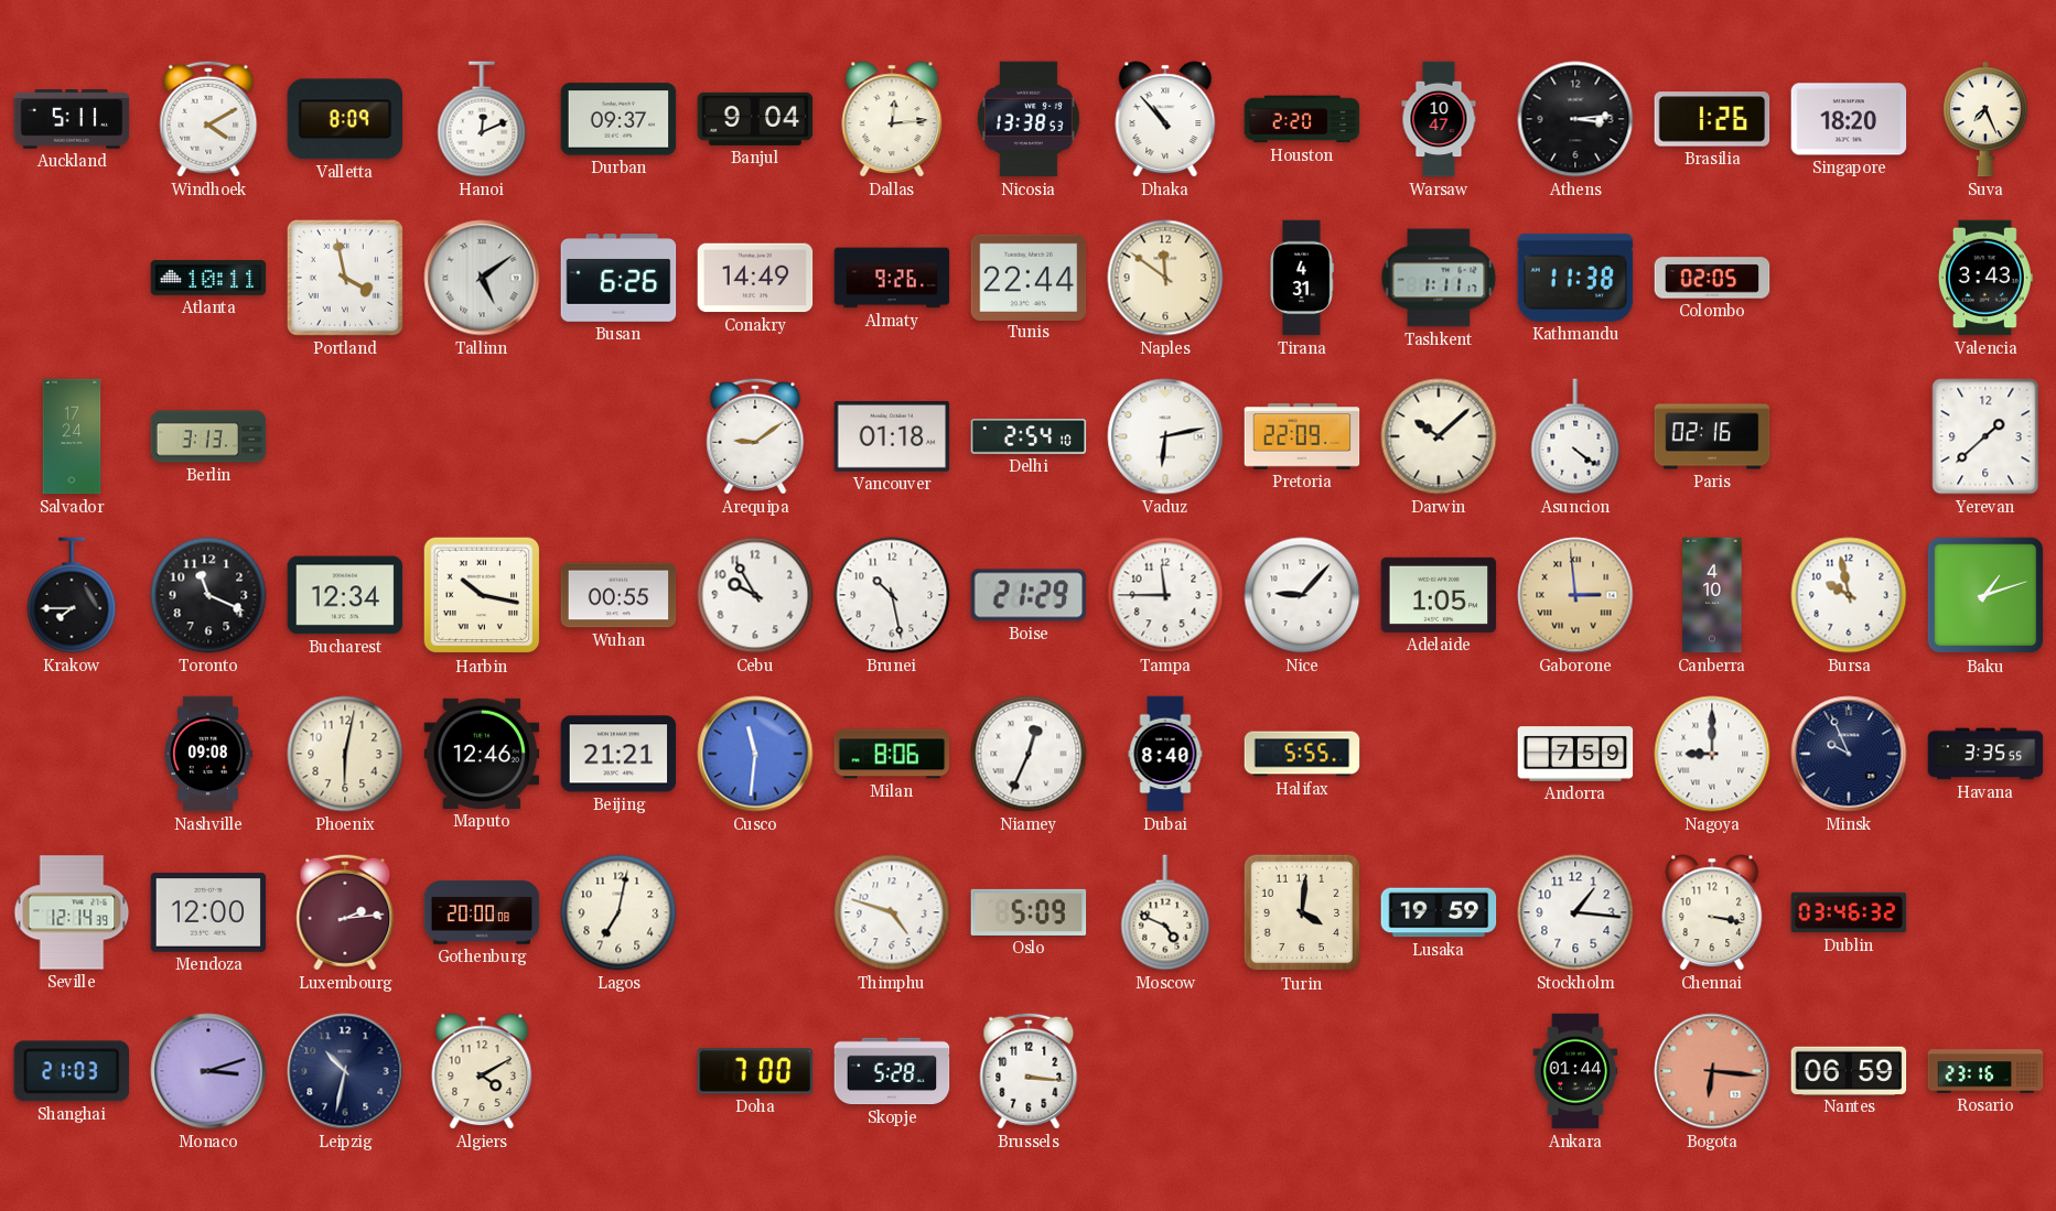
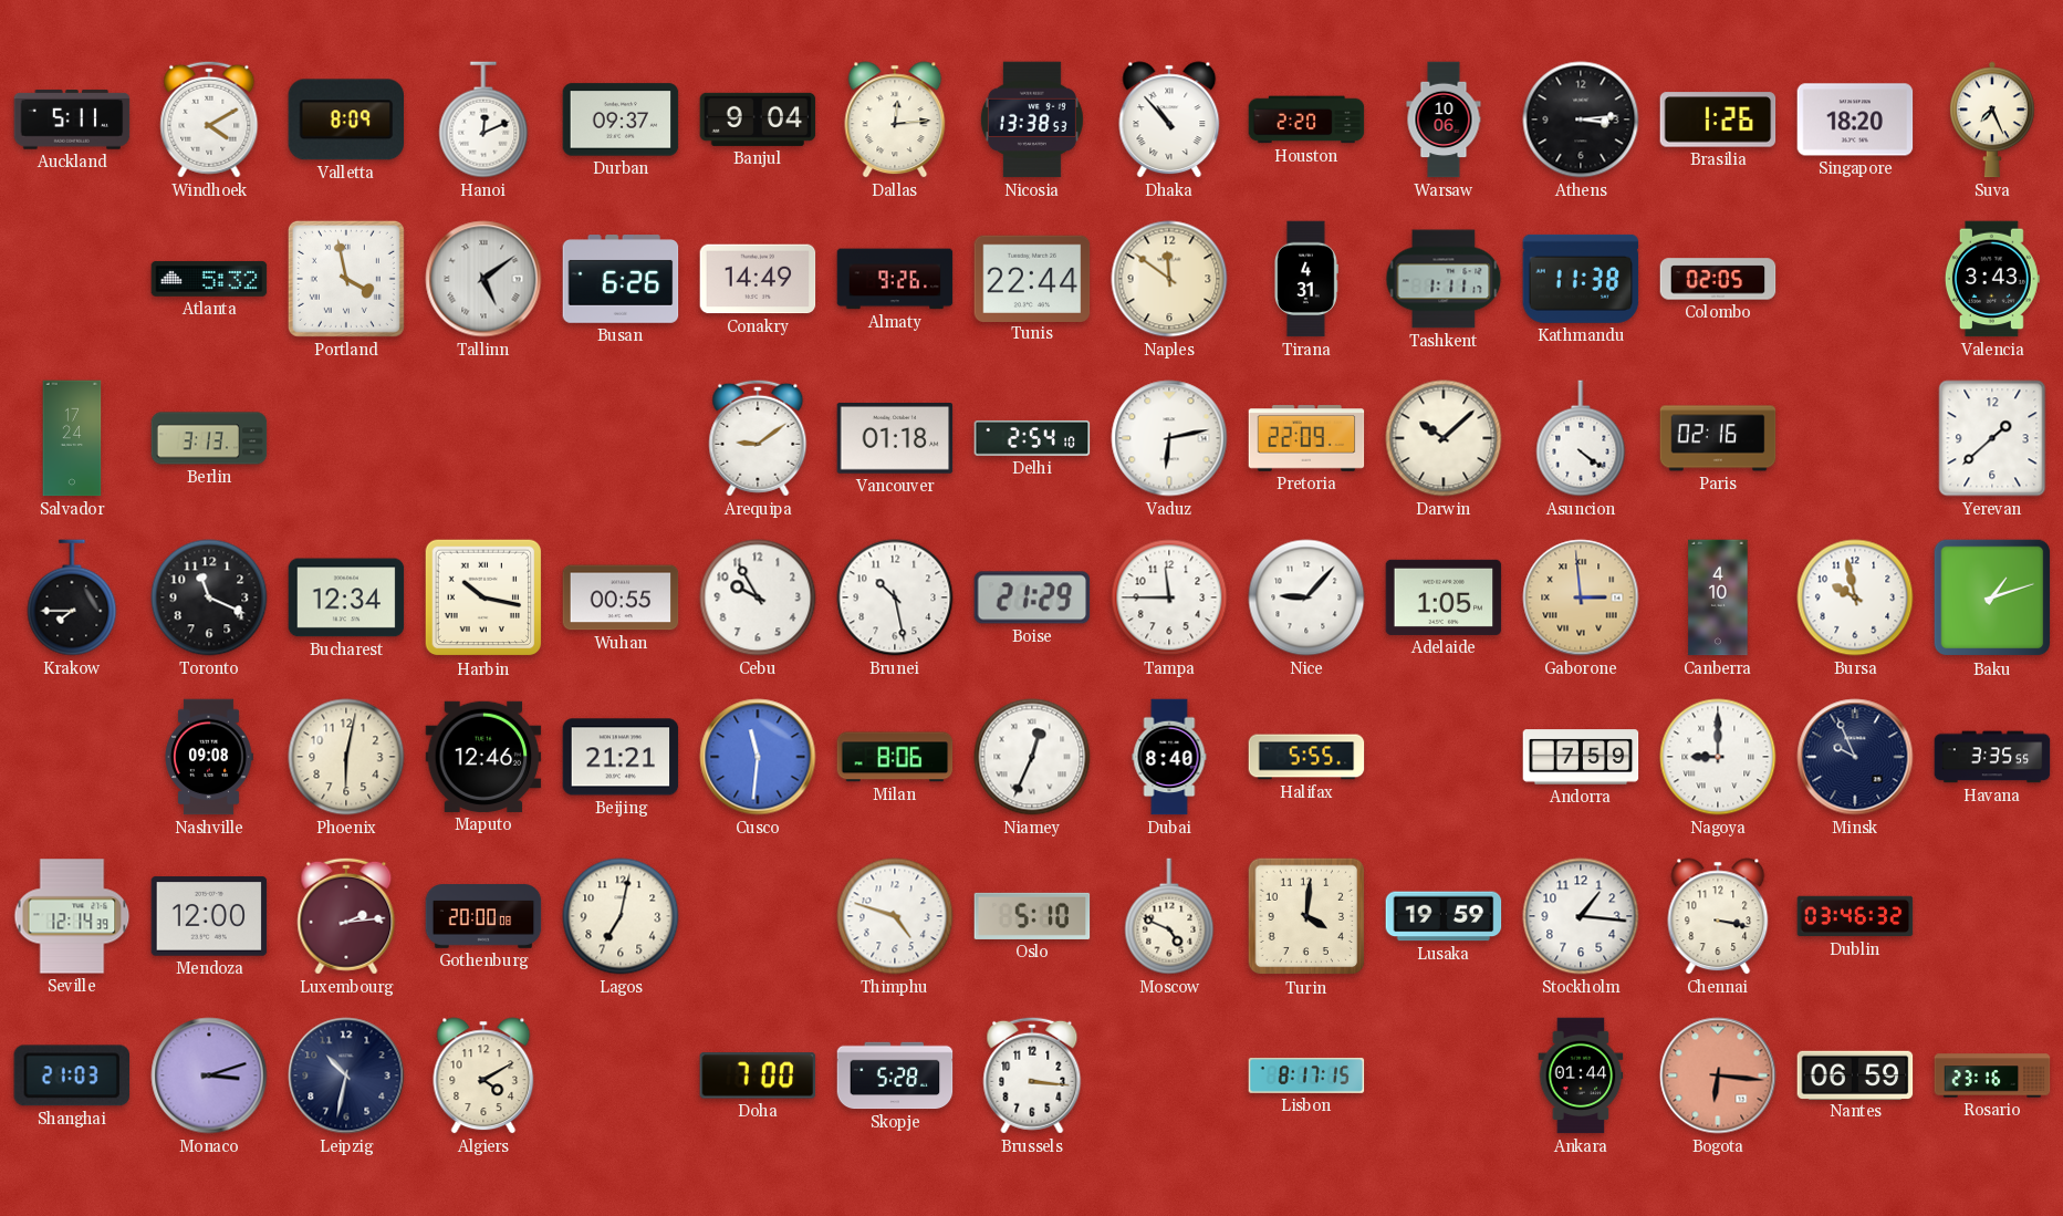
Warsaw: 10:47 -> 10:06 (1444, 119)
Atlanta: 10:11 -> 5:32 (209, 279)
Oslo: 5:09 -> 5:10 (1032, 916)
Lisbon: none -> 8:17 (1306, 1075)
